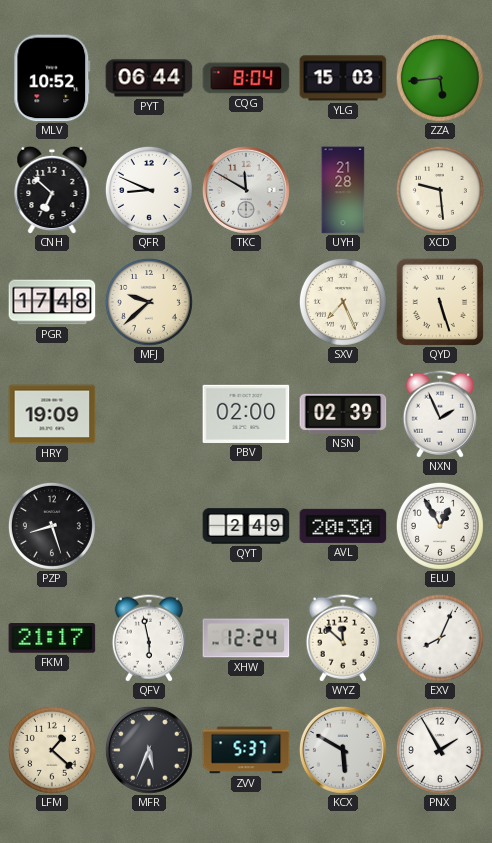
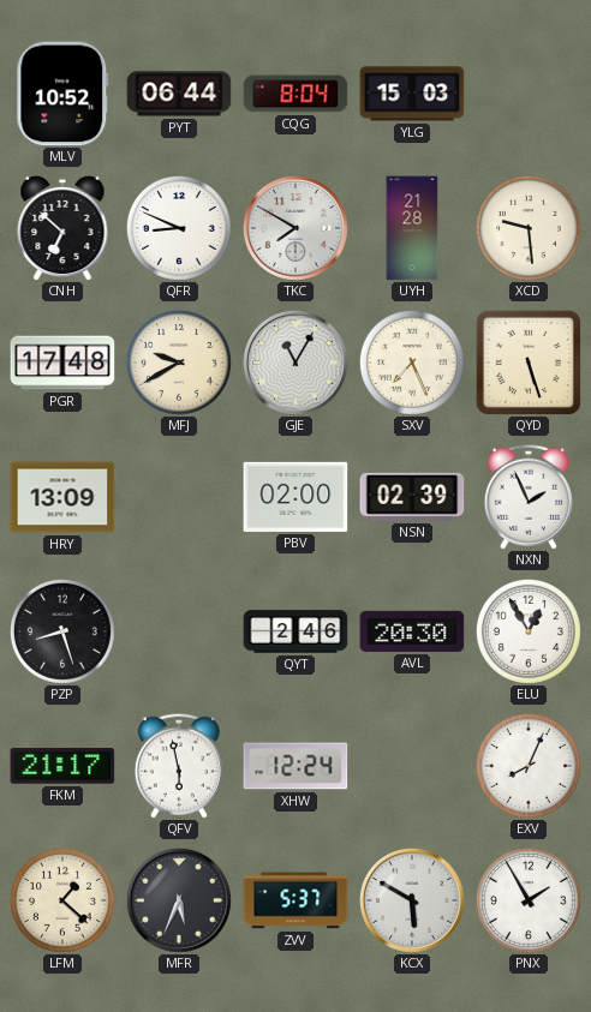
ZZA: 5:44 -> none (440, 78)
TKC: 11:50 -> 7:50 (295, 228)
MFJ: 9:38 -> 9:40 (179, 363)
GJE: none -> 11:05 (295, 363)
HRY: 19:09 -> 13:09 (62, 497)
QYT: 2:49 -> 2:46 (295, 631)
WYZ: 11:52 -> none (343, 638)
